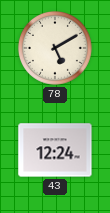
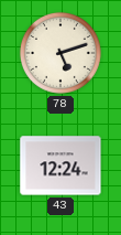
78: 5:10 -> 5:12 (61, 53)
